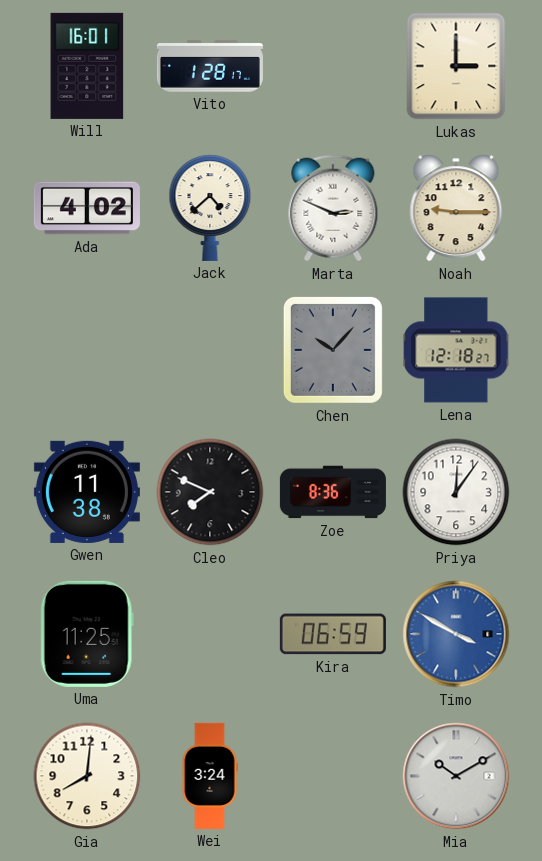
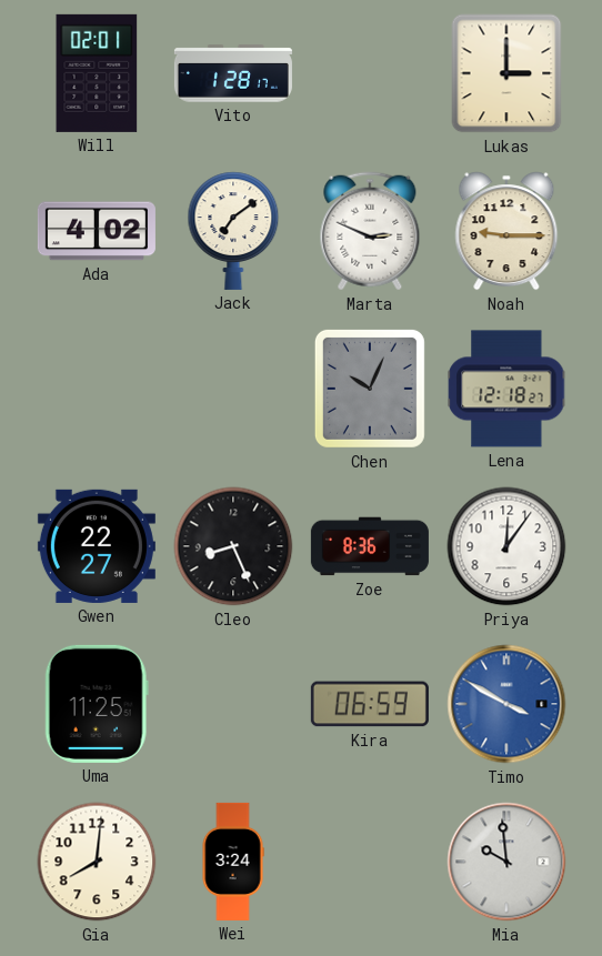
Will: 16:01 -> 02:01 (97, 73)
Jack: 4:38 -> 7:09 (233, 231)
Chen: 10:07 -> 10:04 (370, 389)
Gwen: 11:38 -> 22:27 (97, 546)
Cleo: 7:49 -> 8:26 (233, 546)
Mia: 10:10 -> 9:59 (506, 862)
